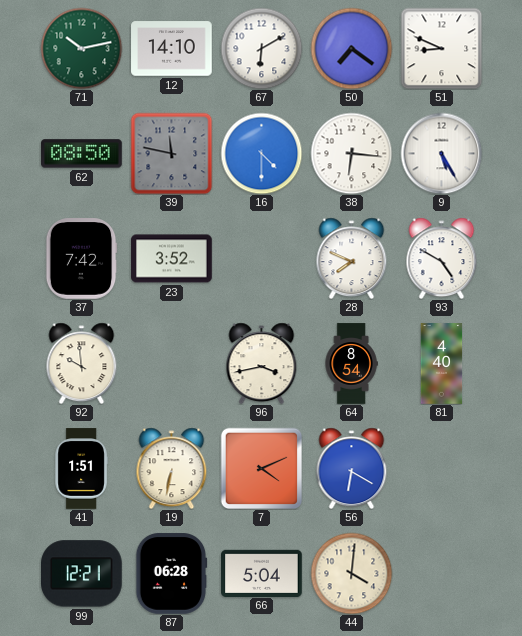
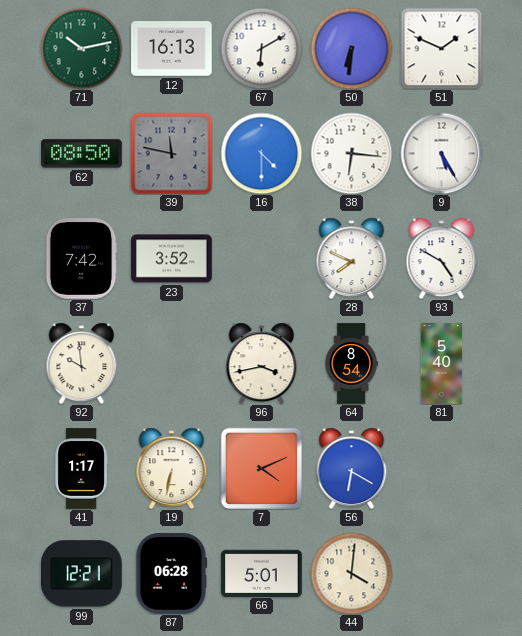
12: 14:10 -> 16:13 (172, 49)
50: 7:21 -> 6:31 (351, 48)
51: 8:49 -> 1:49 (441, 48)
81: 4:40 -> 5:40 (442, 364)
41: 1:51 -> 1:17 (81, 469)
66: 5:04 -> 5:01 (262, 573)
